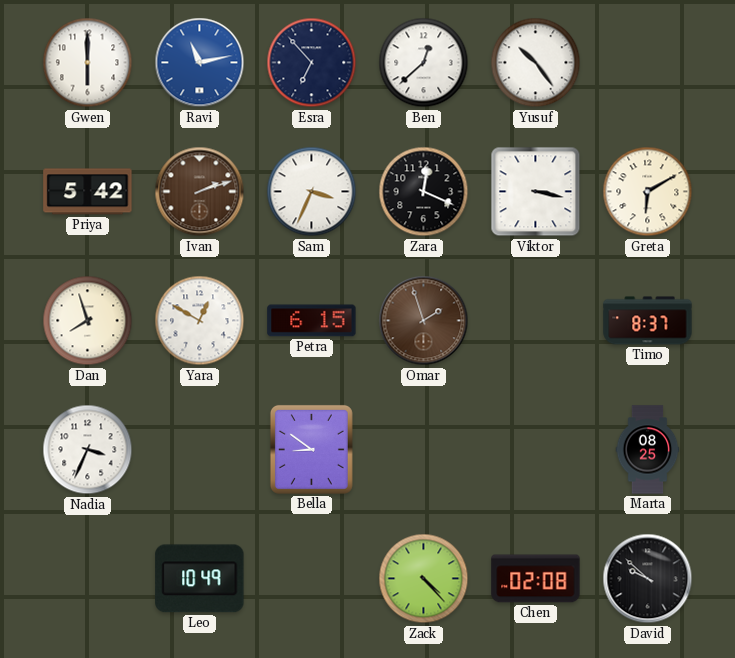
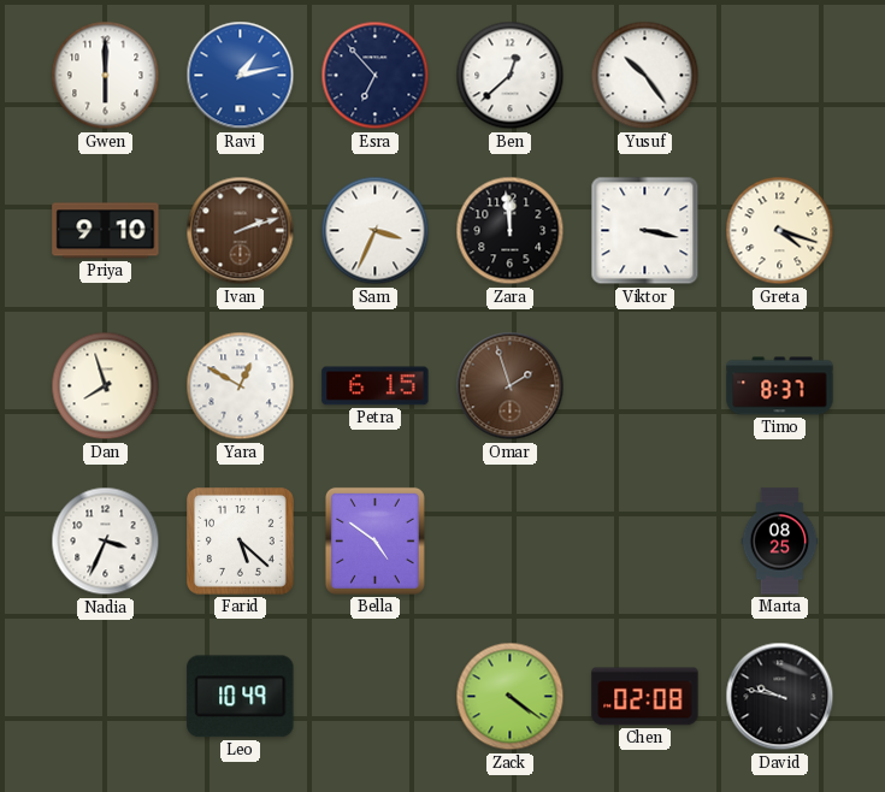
Ravi: 11:13 -> 1:13 (241, 76)
Priya: 5:42 -> 9:10 (106, 231)
Zara: 12:19 -> 11:59 (511, 231)
Greta: 6:10 -> 4:18 (780, 231)
Farid: none -> 5:22 (241, 542)
Bella: 8:51 -> 4:51 (374, 540)
Zack: 4:23 -> 4:21 (511, 697)
David: 9:52 -> 9:47 (780, 697)
